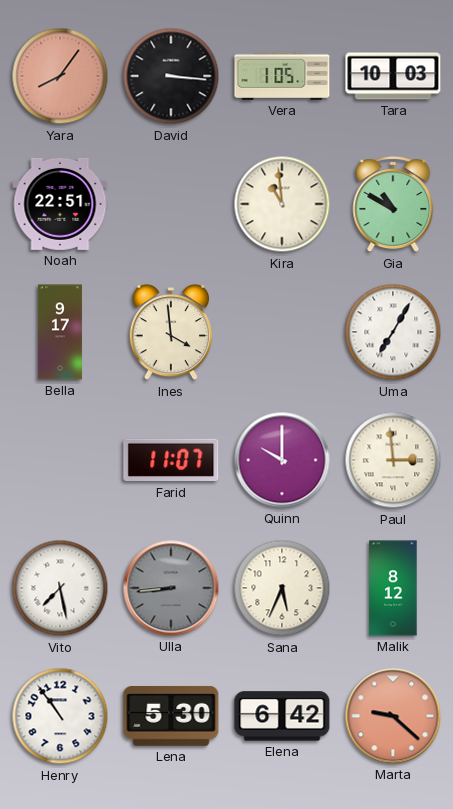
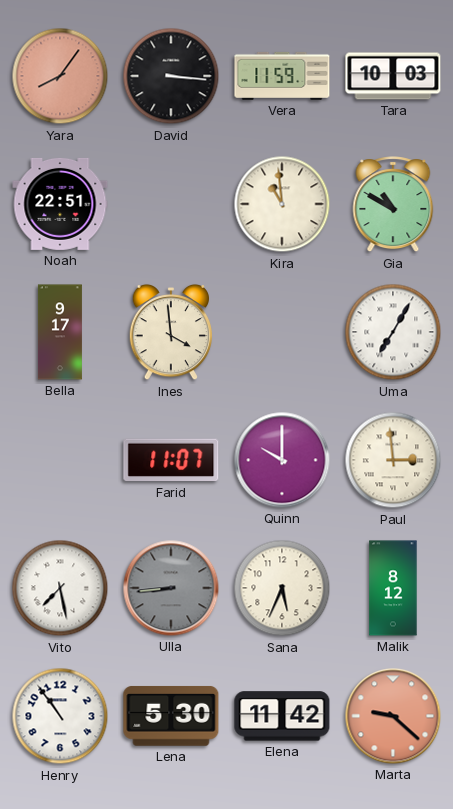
Vera: 1:05 -> 11:59 (282, 76)
Elena: 6:42 -> 11:42 (282, 716)
